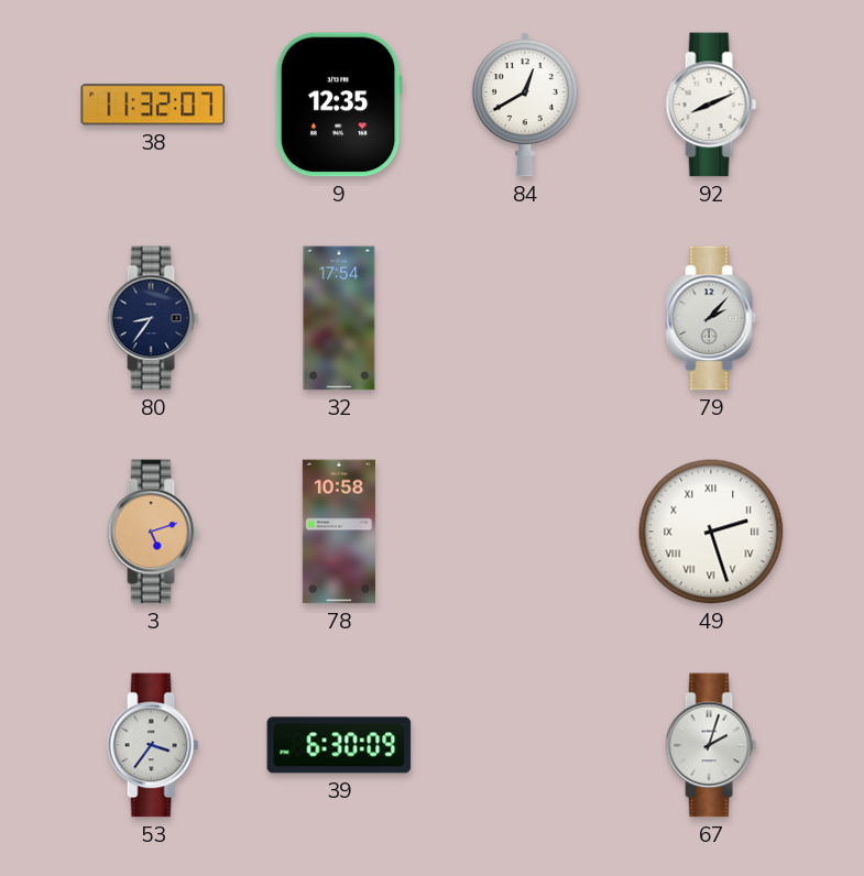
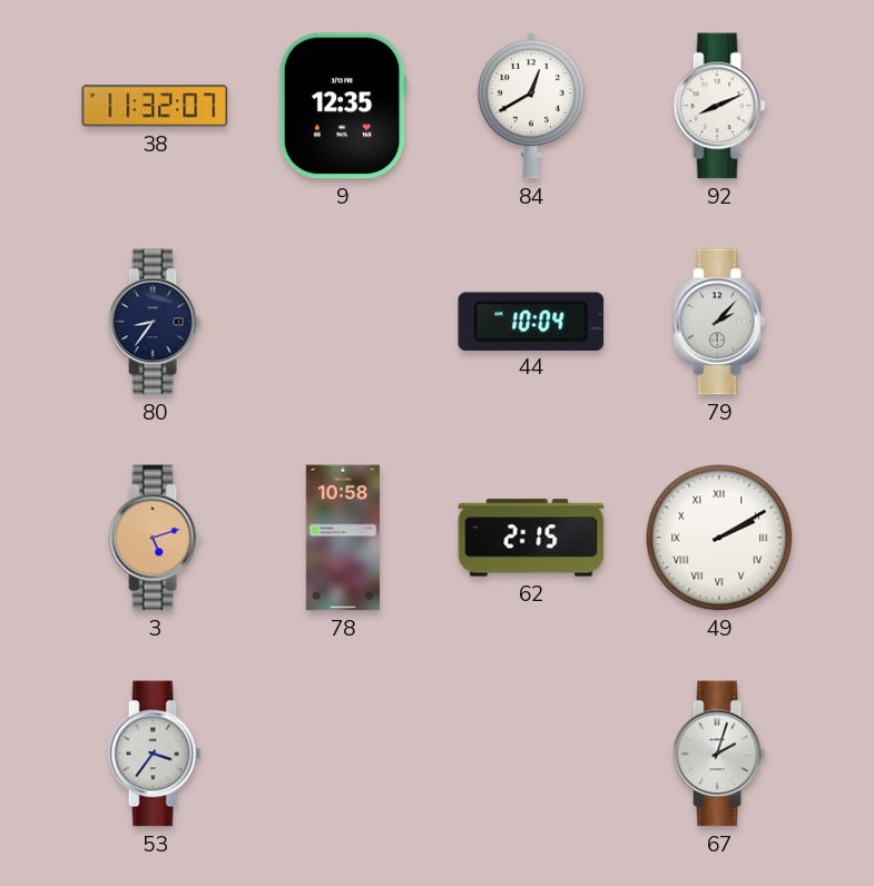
32: 17:54 -> none (339, 318)
44: none -> 10:04 (531, 321)
62: none -> 2:15 (531, 538)
49: 2:27 -> 2:10 (719, 538)
39: 6:30 -> none (339, 745)
